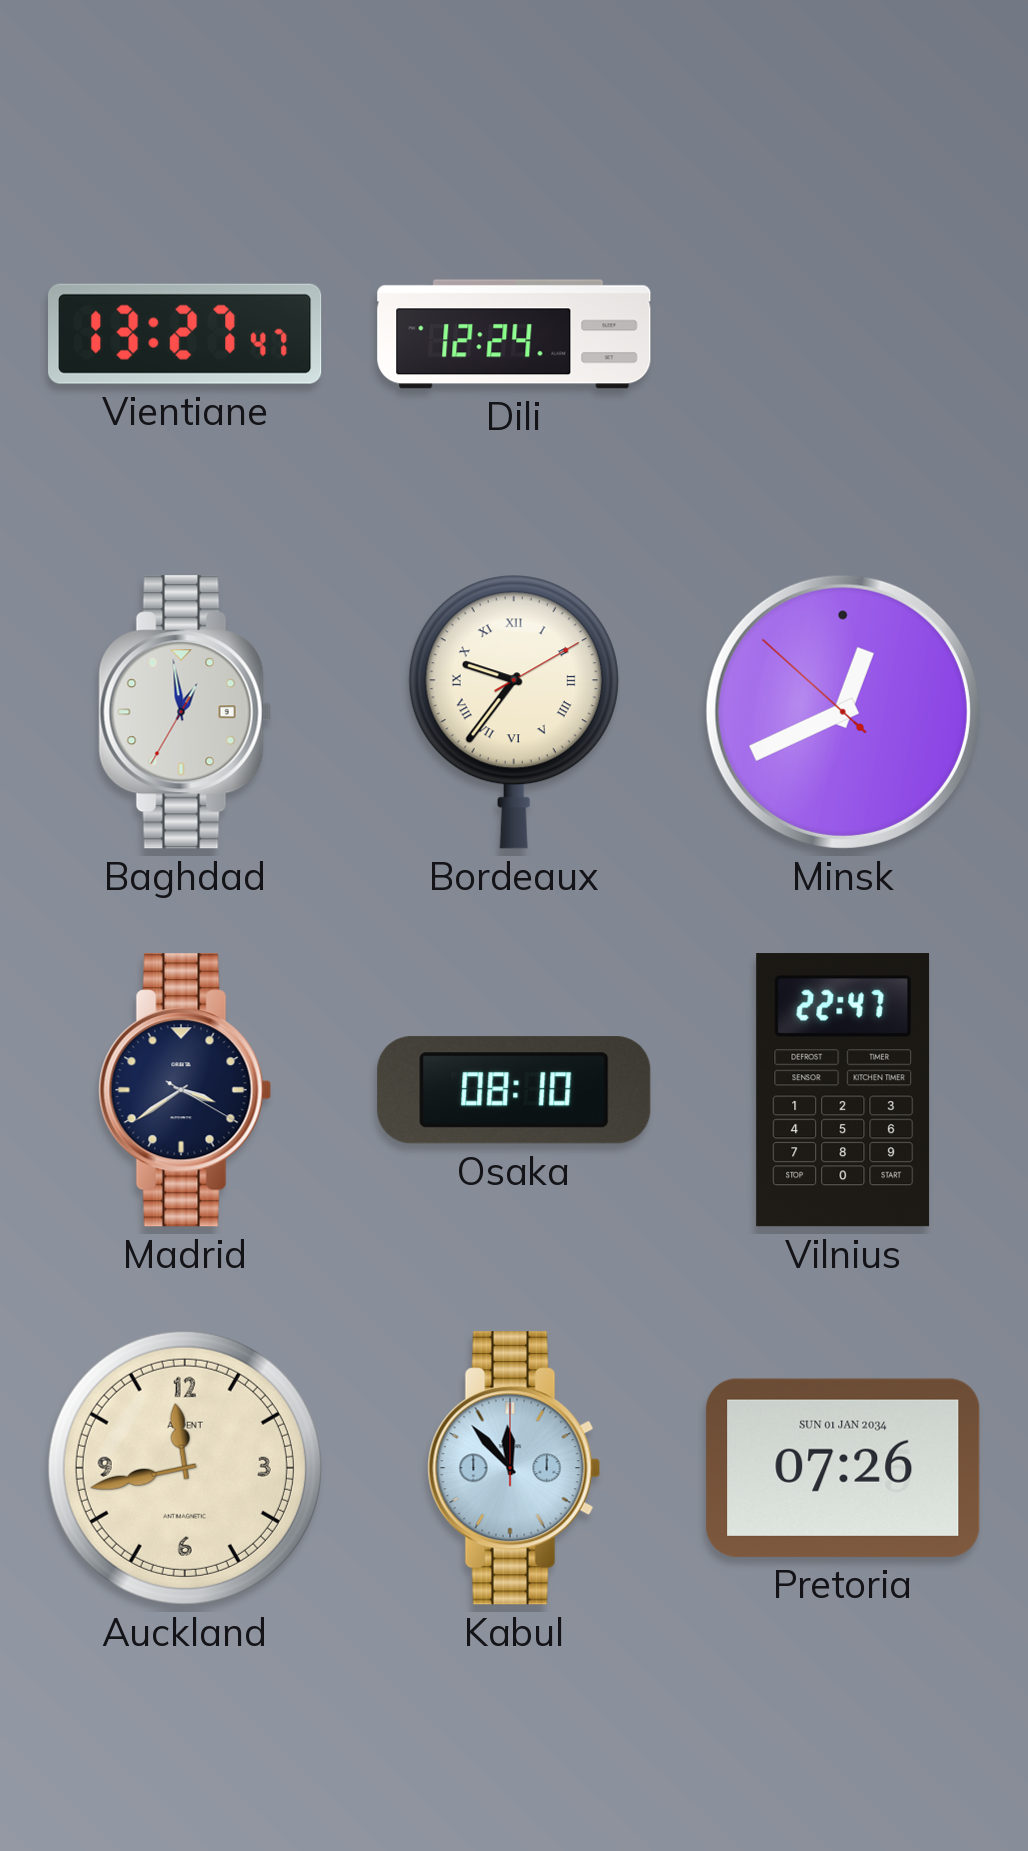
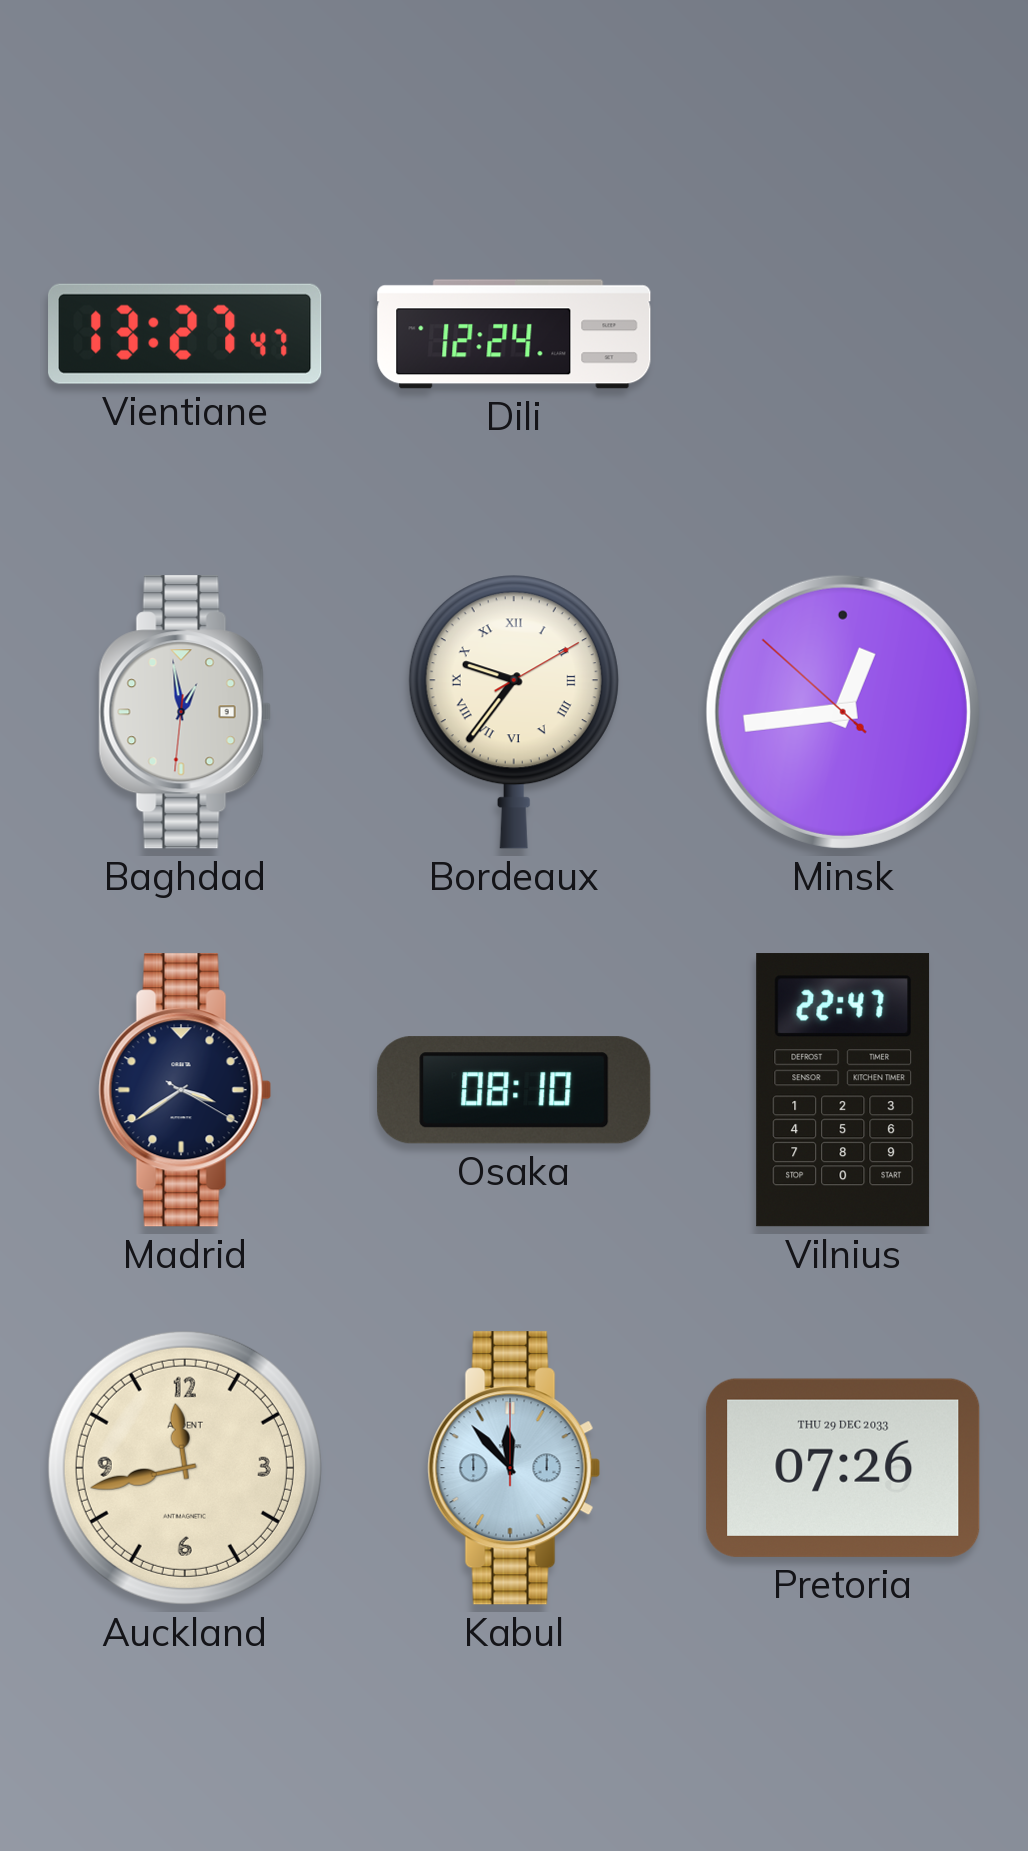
Baghdad: 12:58:35 -> 12:58:31 (185, 712)
Minsk: 12:40 -> 12:43 (843, 712)
Pretoria date: SUN 01 JAN 2034 -> THU 29 DEC 2033 (843, 1468)
